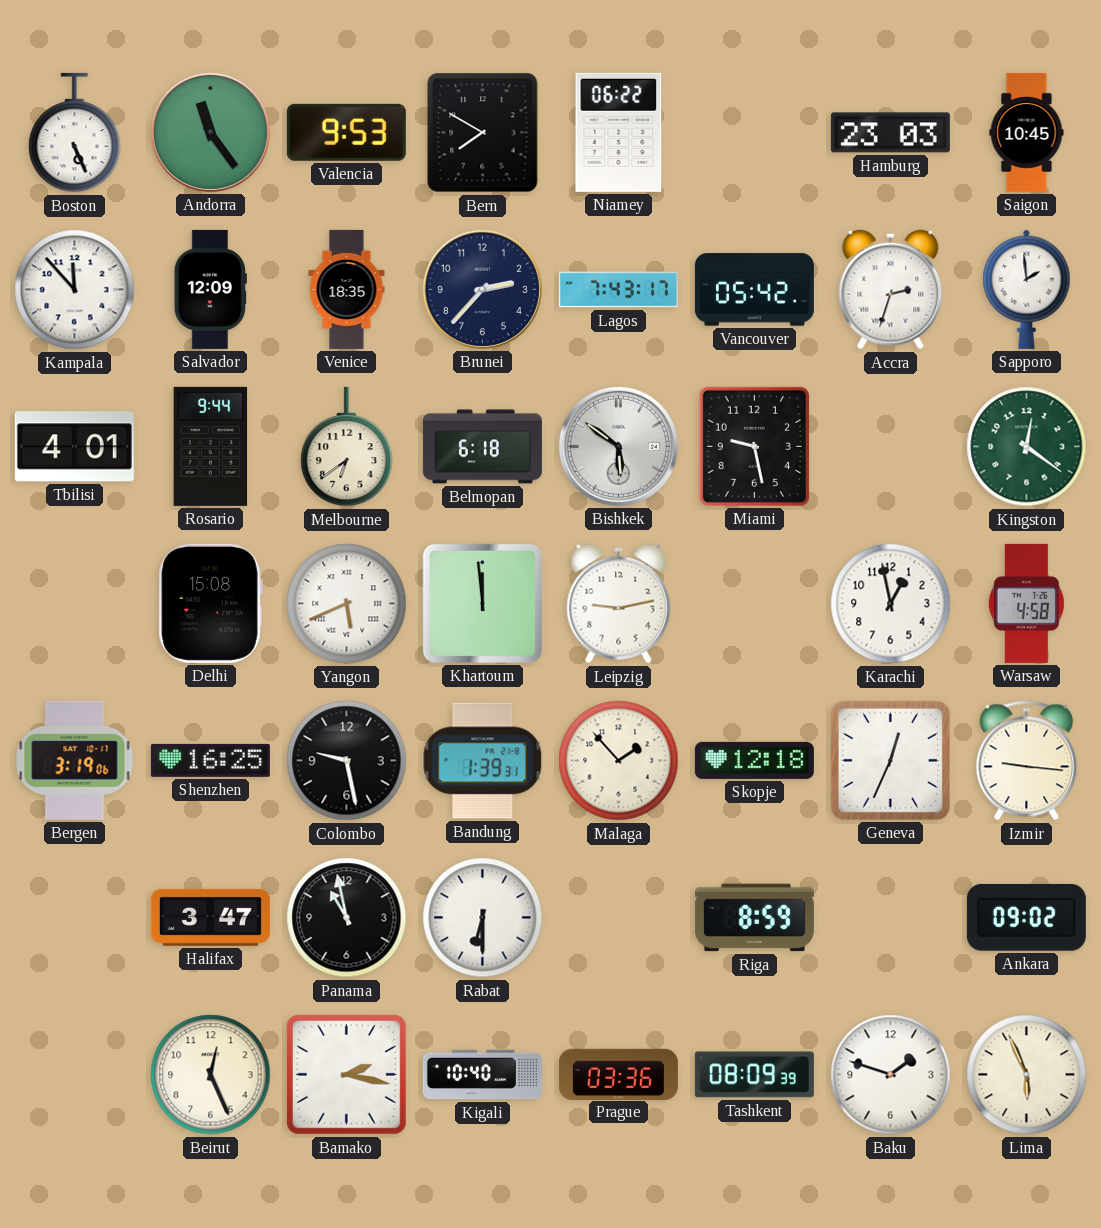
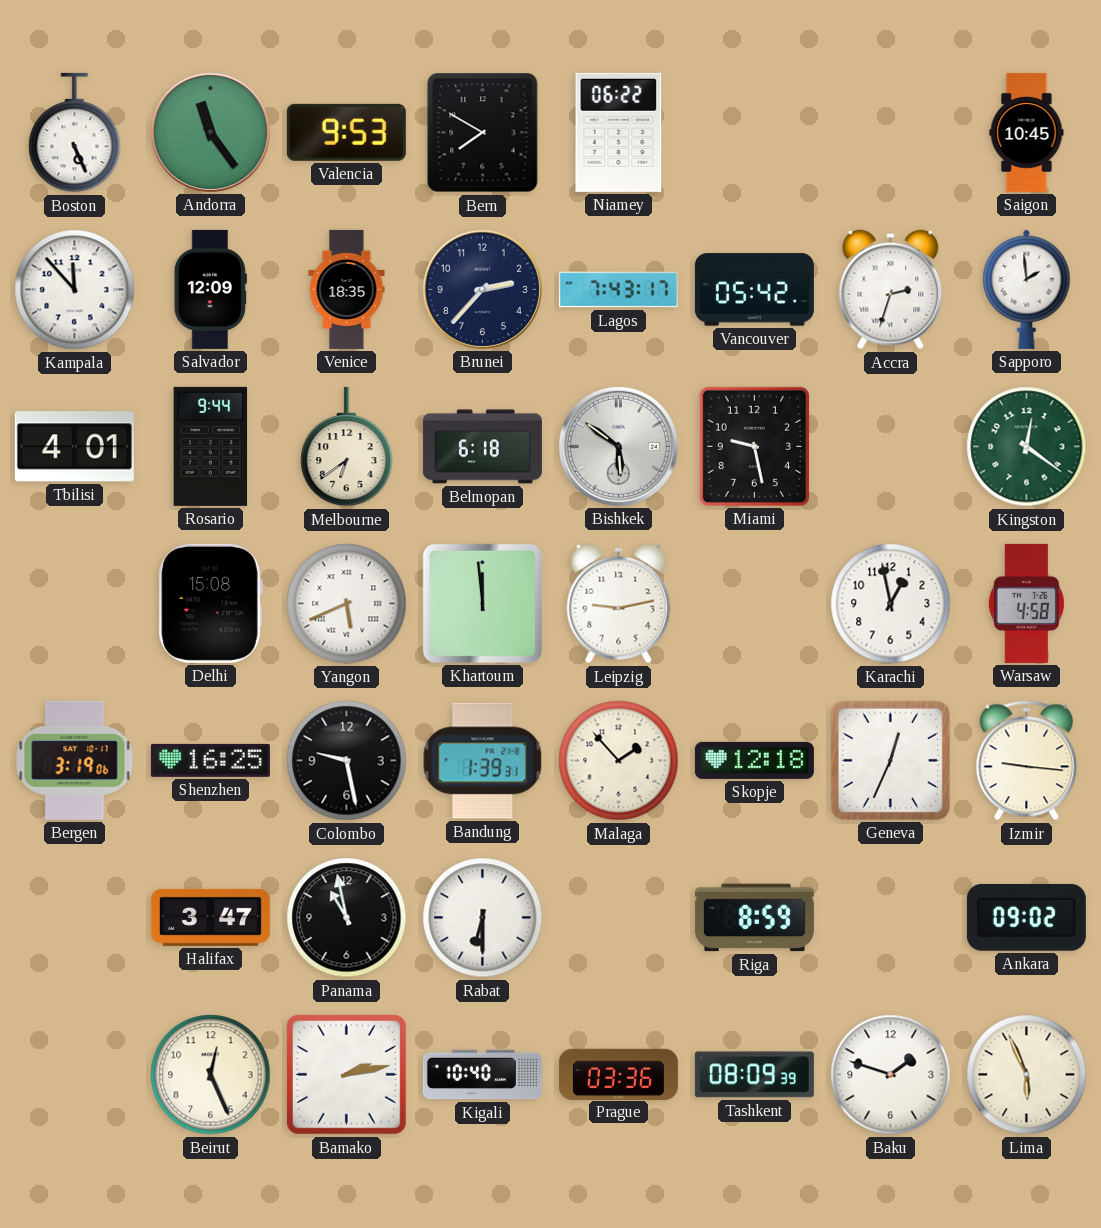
Hamburg: 23:03 -> none (890, 133)
Bamako: 2:17 -> 2:13 (347, 1075)
